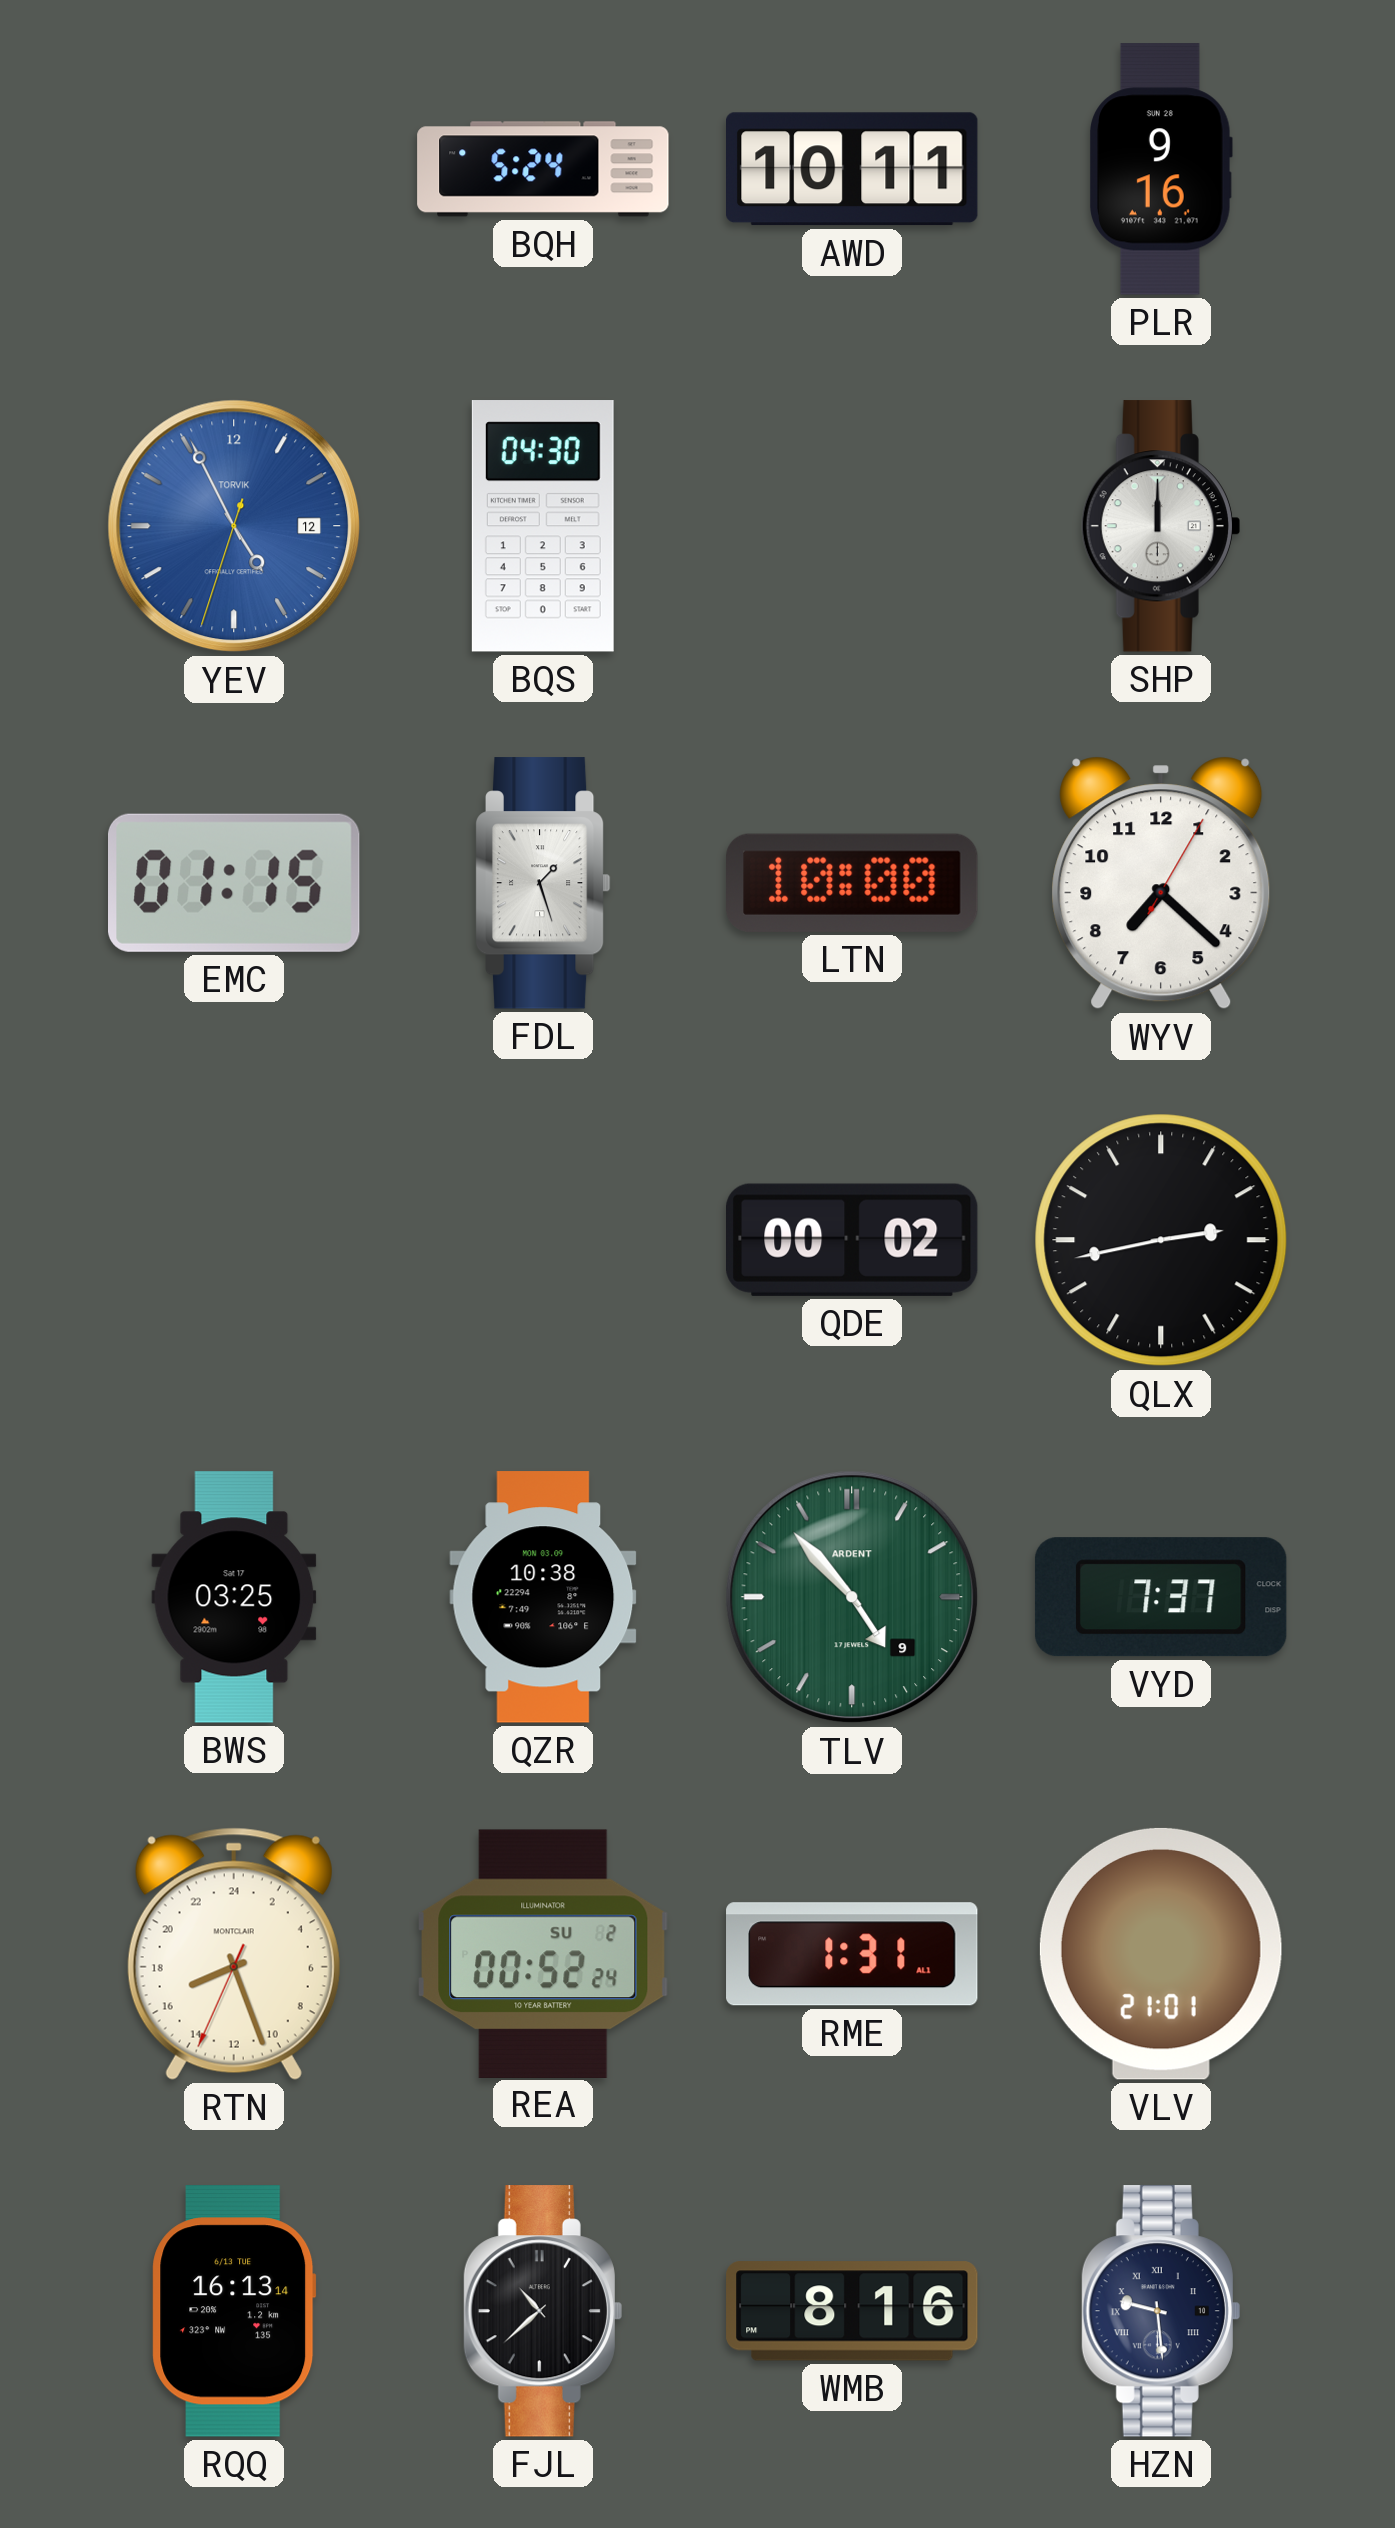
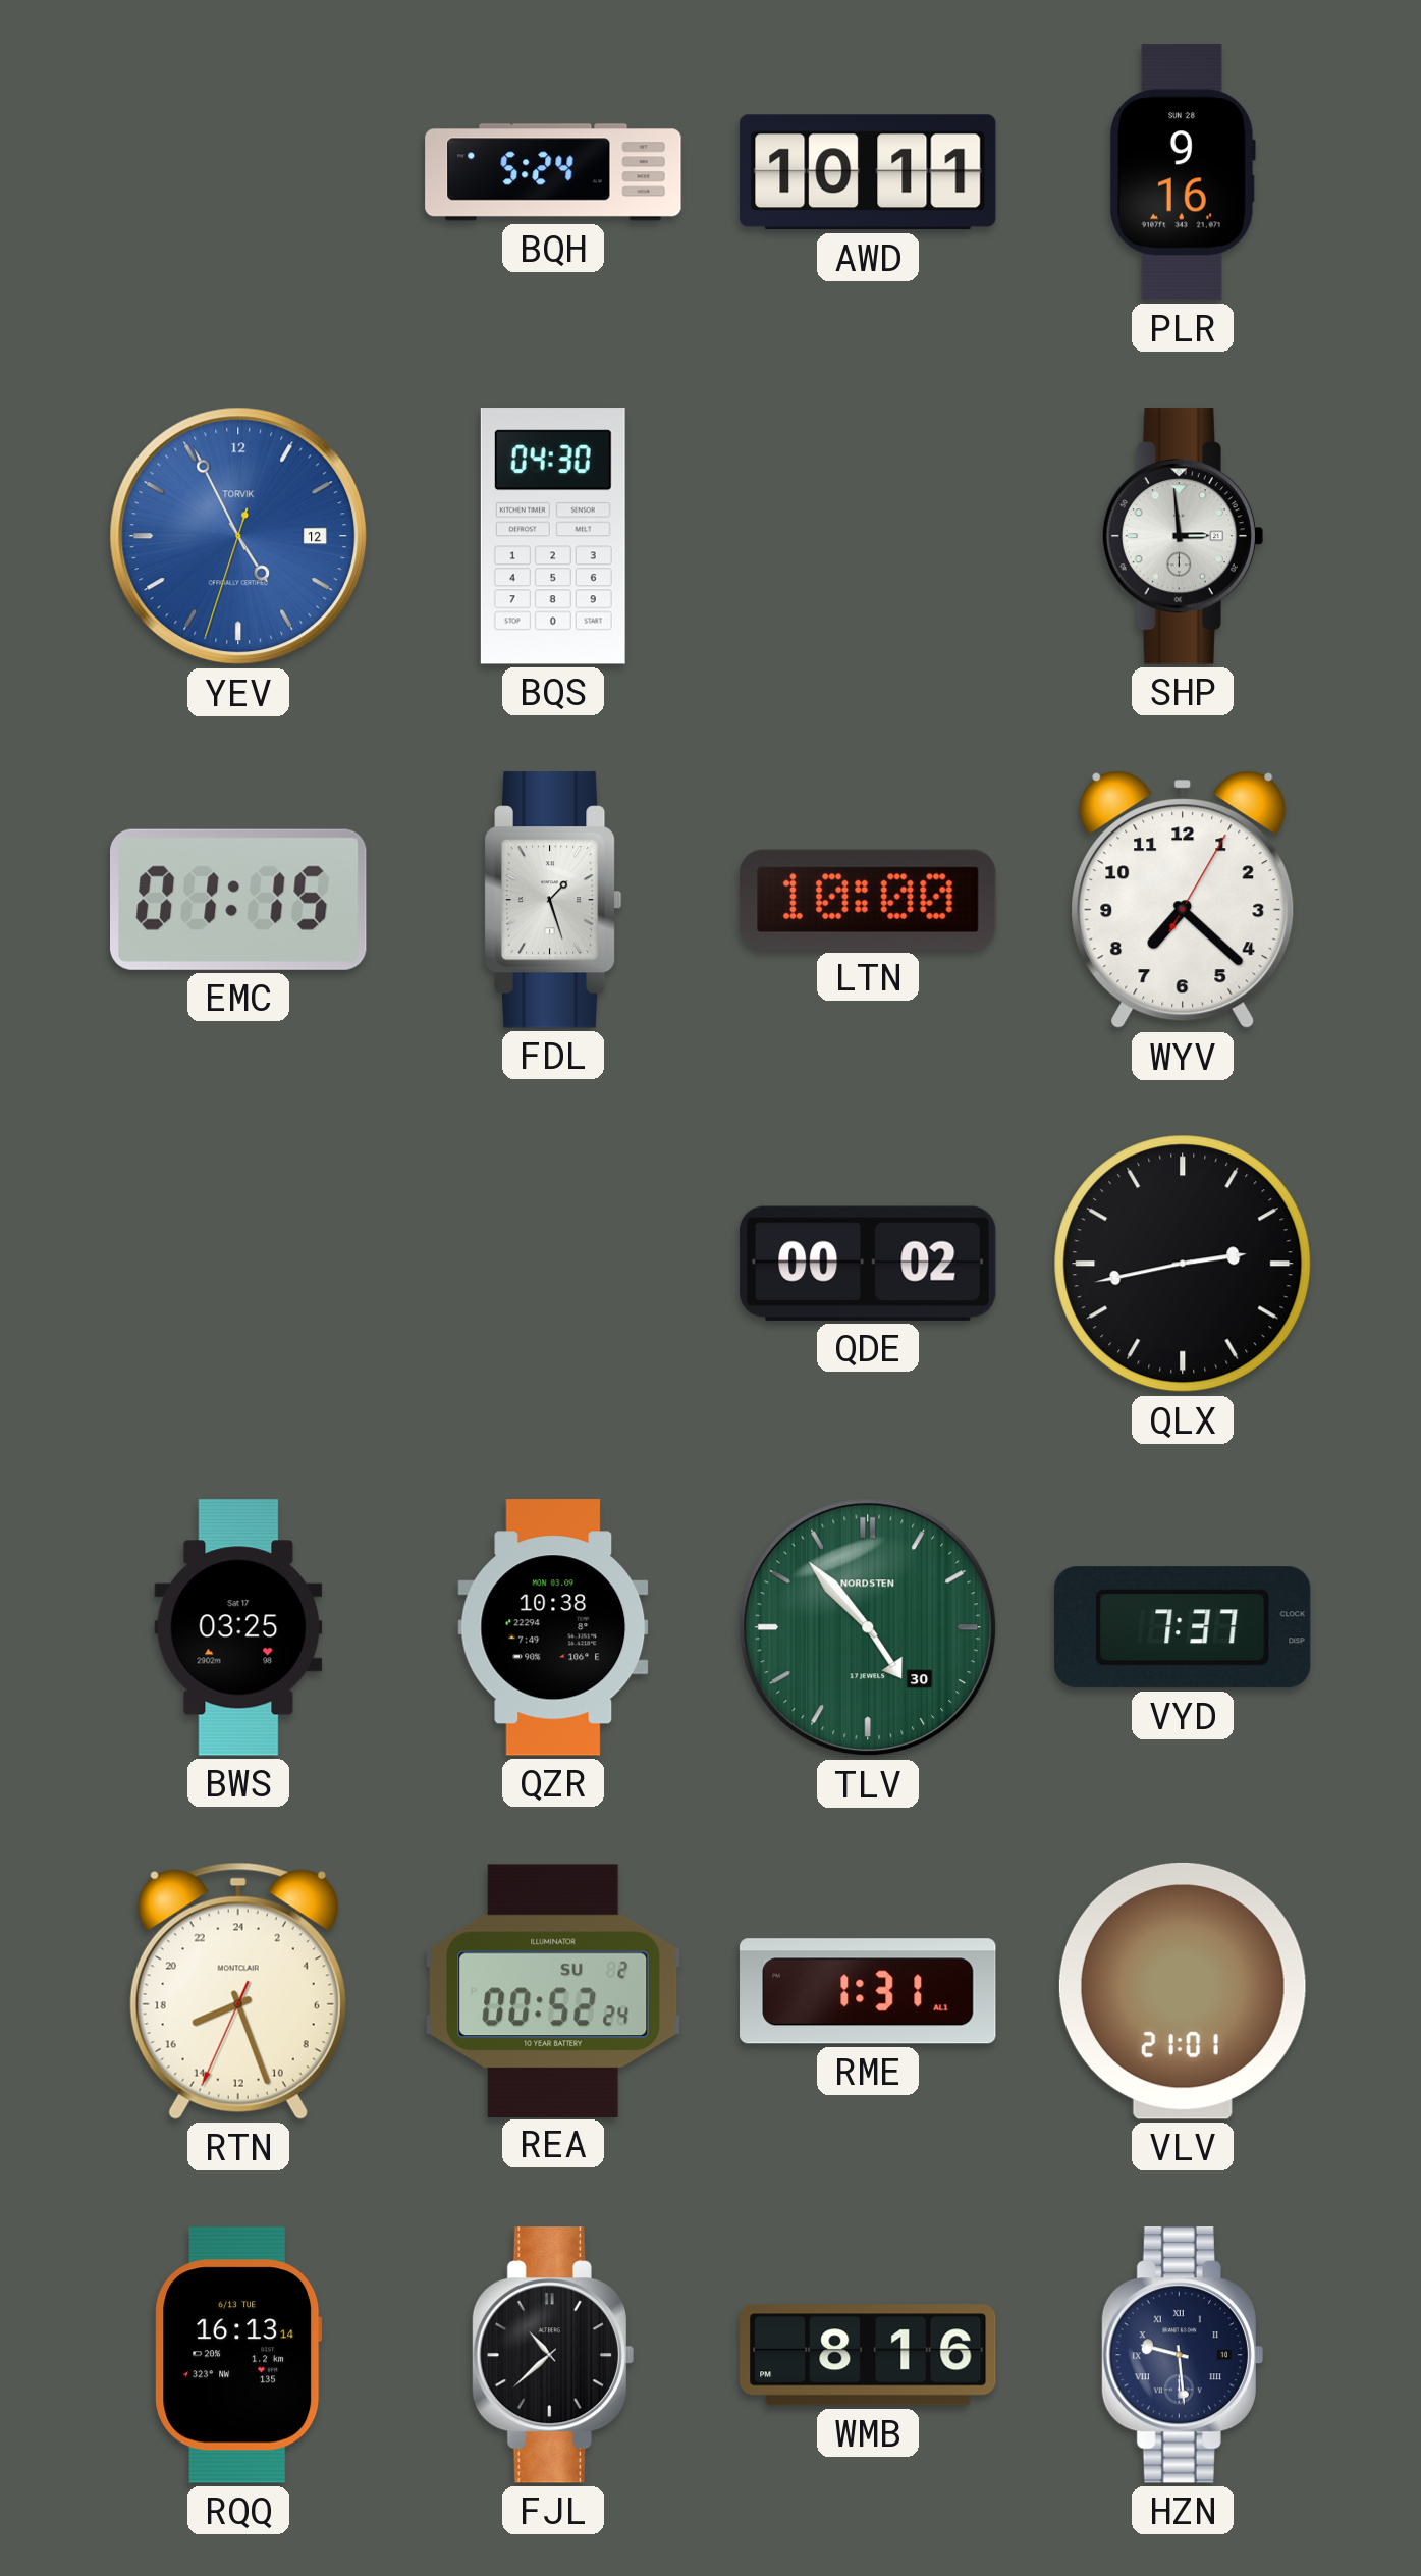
SHP: 12:00 -> 2:59 (1183, 536)
TLV date: 9 -> 30 (868, 1627)
TLV brand: ARDENT -> NORDSTEN (868, 1627)
